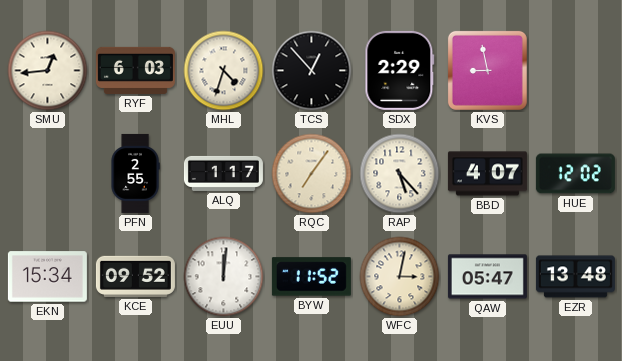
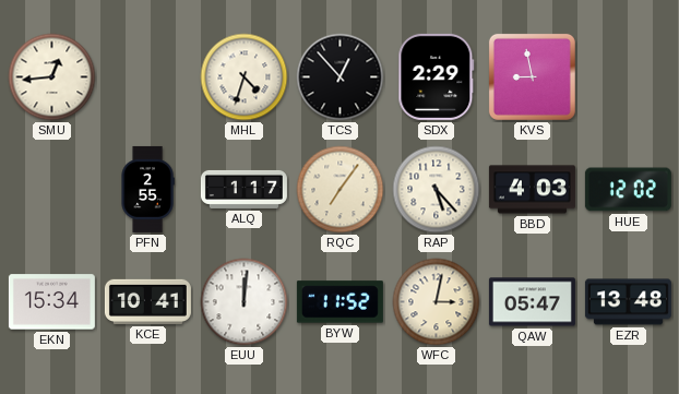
RYF: 6:03 -> none (135, 70)
BBD: 4:07 -> 4:03 (532, 190)
KCE: 09:52 -> 10:41 (147, 301)
